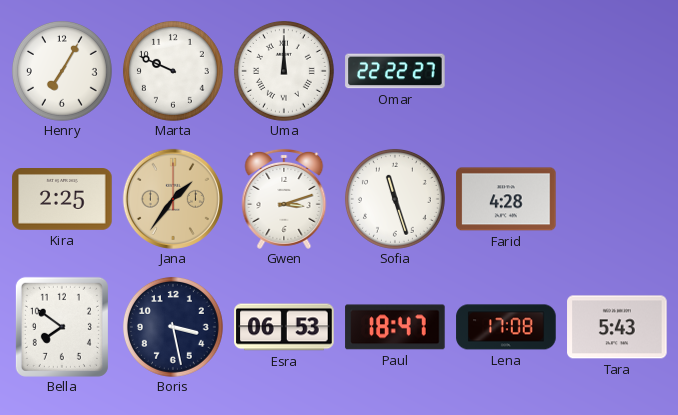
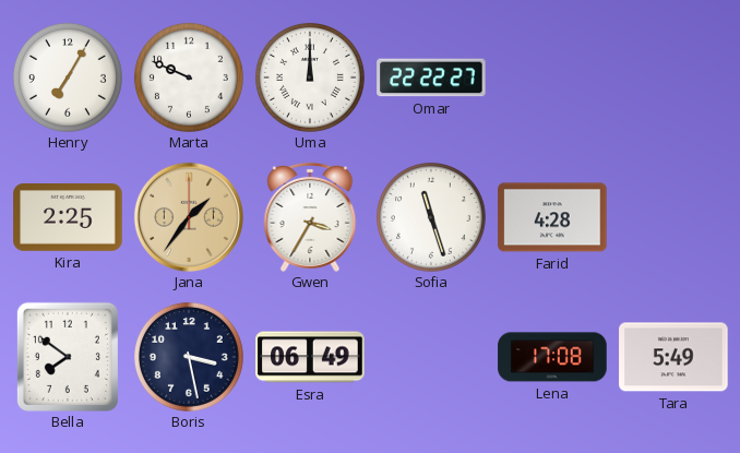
Gwen: 3:12 -> 3:35 (310, 217)
Esra: 06:53 -> 06:49 (310, 357)
Paul: 18:47 -> none (395, 327)
Tara: 5:43 -> 5:49 (673, 357)
